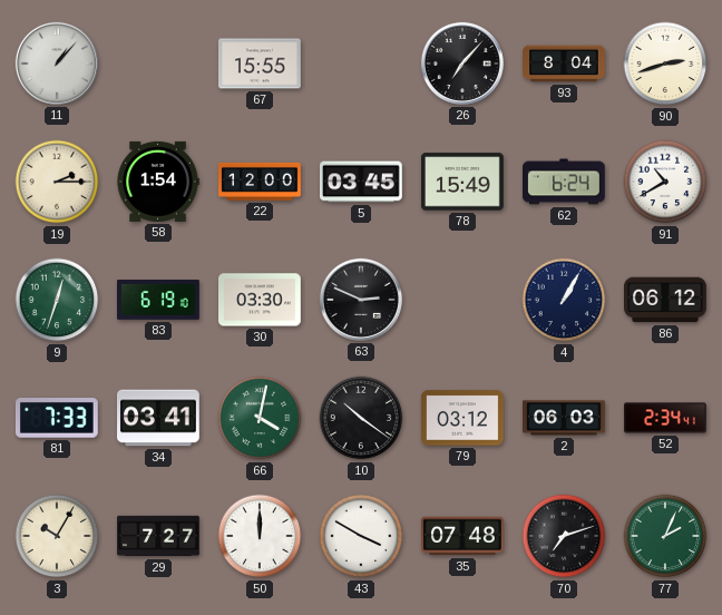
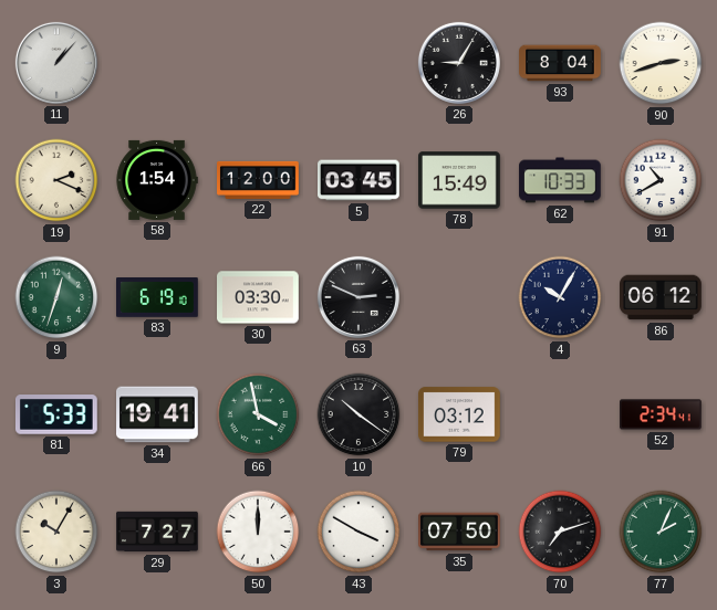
67: 15:55 -> none (261, 64)
26: 7:07 -> 9:05 (459, 63)
19: 2:15 -> 2:19 (56, 180)
62: 6:24 -> 10:33 (560, 180)
4: 1:05 -> 10:05 (560, 297)
81: 7:33 -> 5:33 (56, 416)
34: 03:41 -> 19:41 (157, 414)
66: 4:02 -> 3:58 (258, 414)
2: 06:03 -> none (565, 418)
35: 07:48 -> 07:50 (460, 532)
